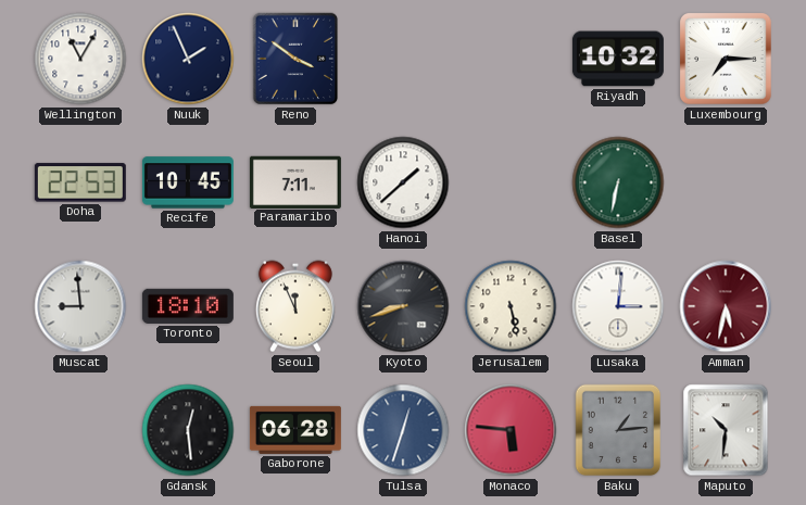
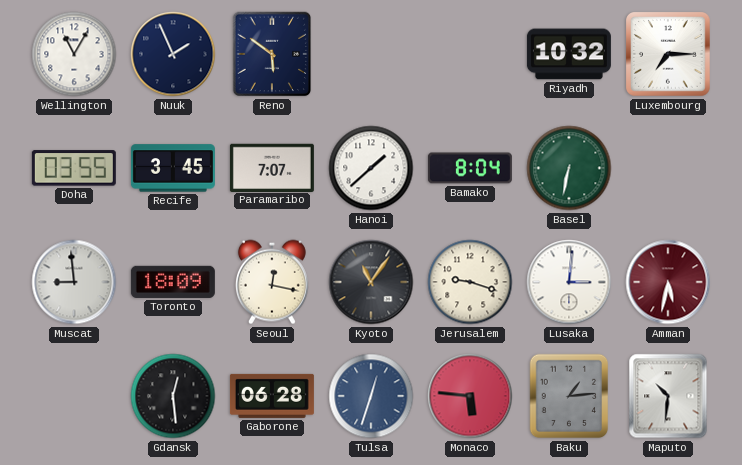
Reno: 3:51 -> 5:51 (272, 54)
Doha: 22:53 -> 03:55 (74, 168)
Recife: 10:45 -> 3:45 (173, 168)
Paramaribo: 7:11 -> 7:07 (272, 167)
Bamako: none -> 8:04 (470, 168)
Toronto: 18:10 -> 18:09 (173, 282)
Seoul: 11:56 -> 12:17 (272, 282)
Kyoto: 8:42 -> 11:06 (371, 282)
Jerusalem: 5:28 -> 9:18 (470, 282)
